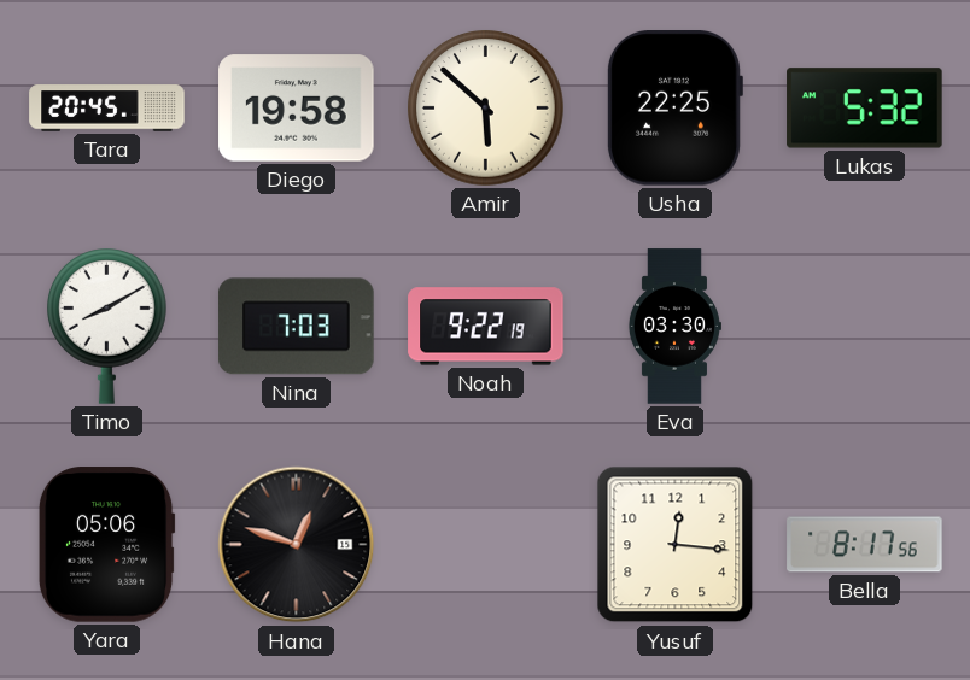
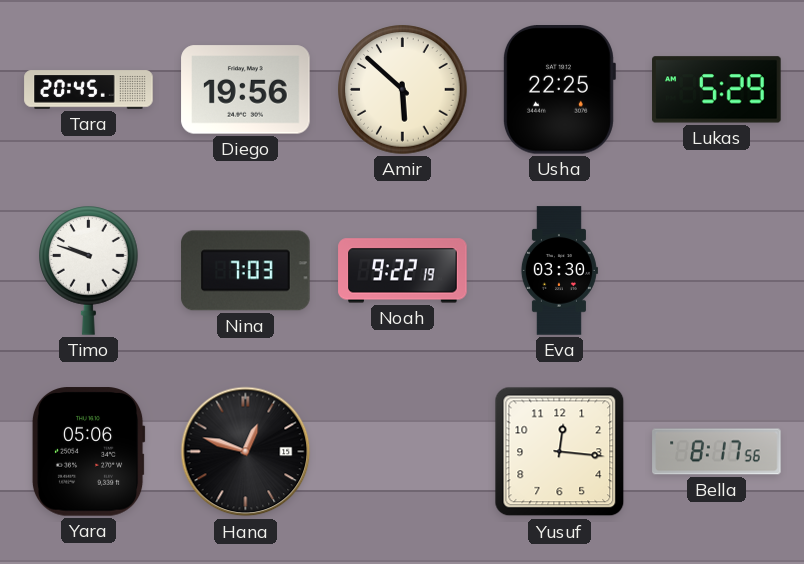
Diego: 19:58 -> 19:56 (246, 90)
Lukas: 5:32 -> 5:29 (717, 90)
Timo: 8:10 -> 9:48 (89, 271)
